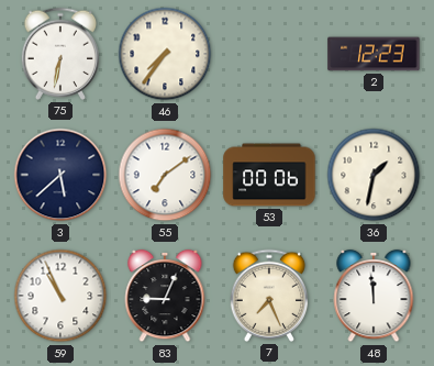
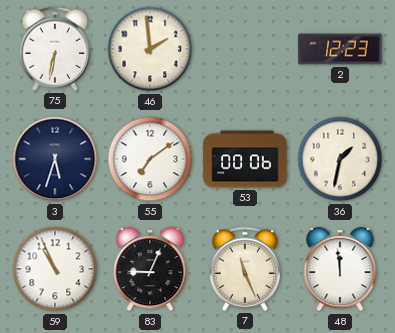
46: 7:36 -> 1:59 (150, 49)
3: 5:38 -> 5:33 (55, 159)
7: 7:26 -> 11:26 (245, 269)
